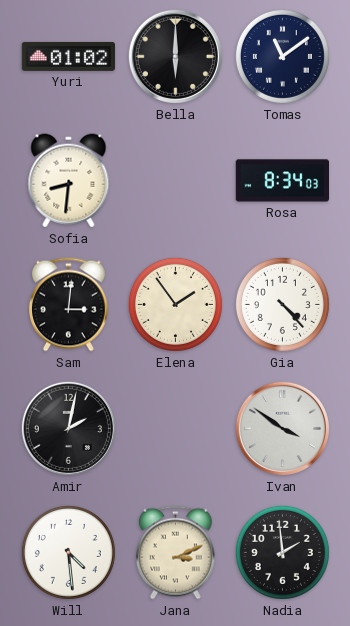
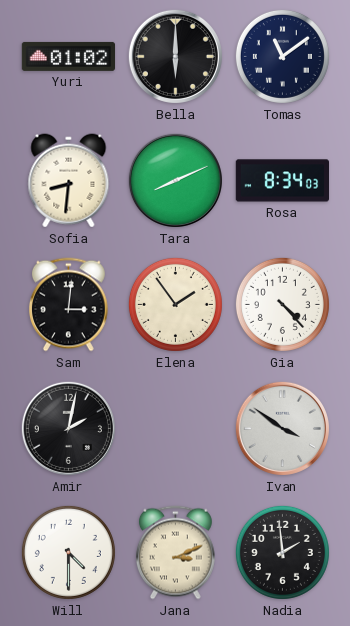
Tara: none -> 8:11 (175, 180)
Will: 4:29 -> 4:30 (68, 552)
